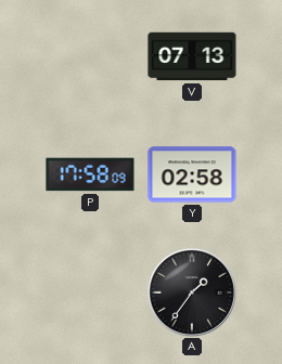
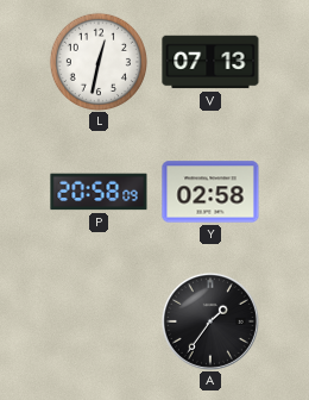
L: none -> 12:32 (97, 61)
P: 17:58 -> 20:58 (99, 192)
